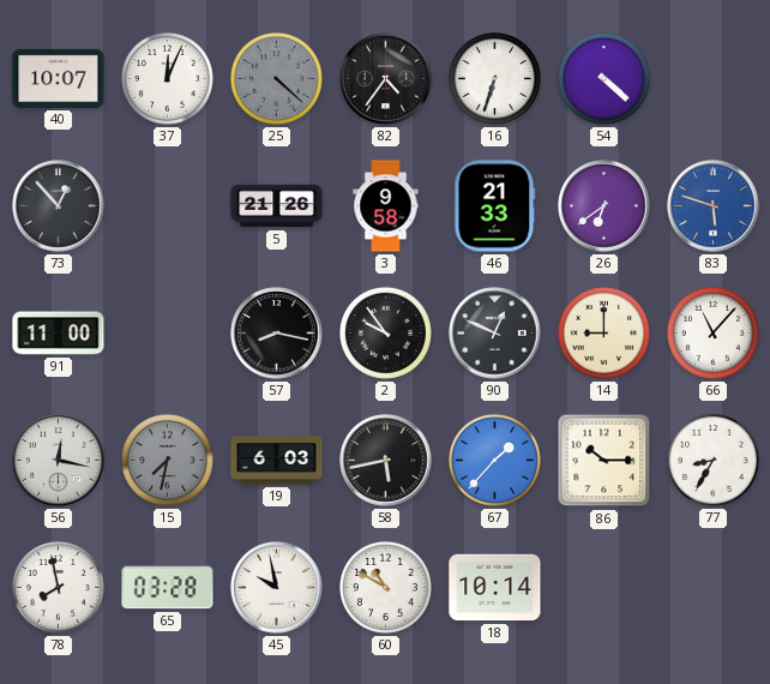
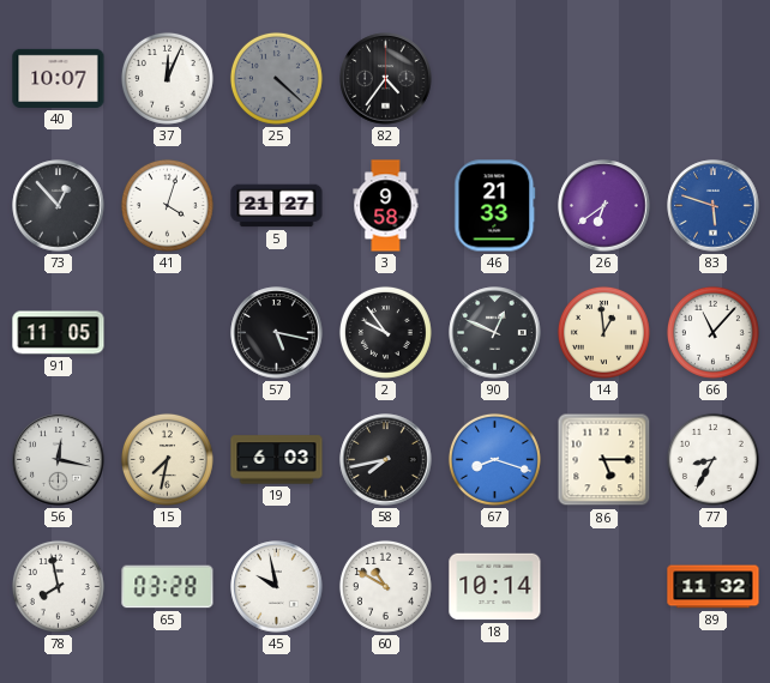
16: 6:33 -> none (494, 78)
54: 4:22 -> none (603, 78)
41: none -> 4:03 (167, 205)
5: 21:26 -> 21:27 (277, 206)
91: 11:00 -> 11:05 (59, 333)
57: 8:17 -> 5:17 (277, 333)
14: 9:00 -> 12:59 (603, 332)
15 dial: grey -> cream (167, 459)
58: 5:43 -> 7:43 (386, 460)
67: 1:37 -> 8:18 (494, 459)
86: 10:15 -> 5:15 (604, 460)
89: none -> 11:32 (714, 587)
